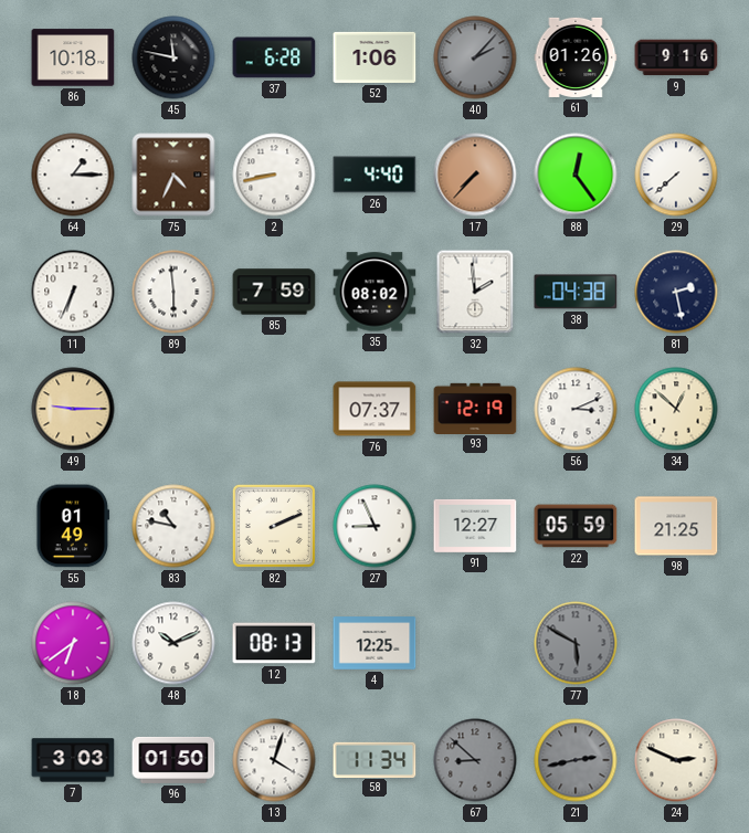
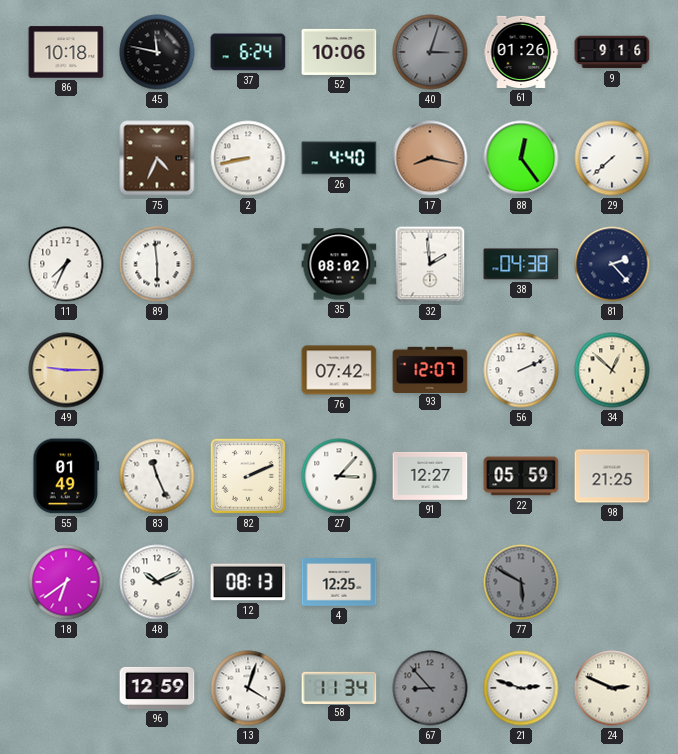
37: 6:28 -> 6:24 (248, 52)
52: 1:06 -> 10:06 (339, 52)
40: 2:07 -> 3:03 (430, 52)
64: 1:15 -> none (73, 175)
17: 7:37 -> 8:17 (430, 158)
11: 6:34 -> 7:34 (66, 264)
85: 7:59 -> none (274, 292)
81: 2:28 -> 2:23 (612, 264)
76: 07:37 -> 07:42 (339, 370)
93: 12:19 -> 12:07 (430, 369)
56: 3:11 -> 2:11 (521, 370)
83: 10:47 -> 11:26 (157, 476)
27: 8:56 -> 3:07 (339, 476)
7: 3:03 -> none (73, 760)
96: 01:50 -> 12:59 (157, 688)
67: 8:52 -> 8:53 (430, 688)
21: 2:43 -> 2:48 (521, 688)
21 dial: grey -> white (521, 688)
